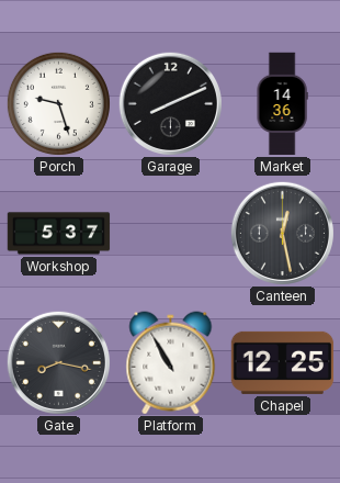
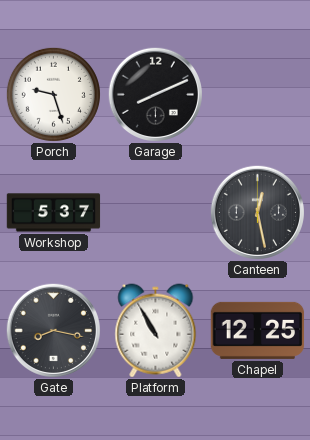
Market: 14:36 -> none (282, 104)
